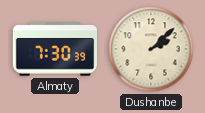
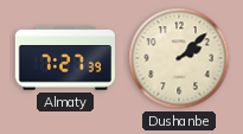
Almaty: 7:30 -> 7:27 (64, 58)
